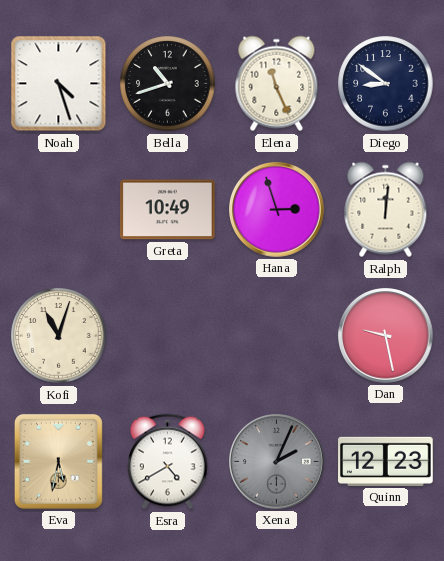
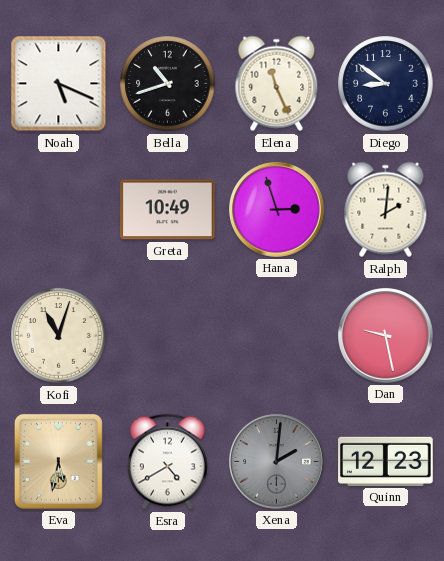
Noah: 4:27 -> 5:19 (59, 84)
Ralph: 12:01 -> 2:01 (386, 210)
Xena: 2:04 -> 2:01 (277, 462)
